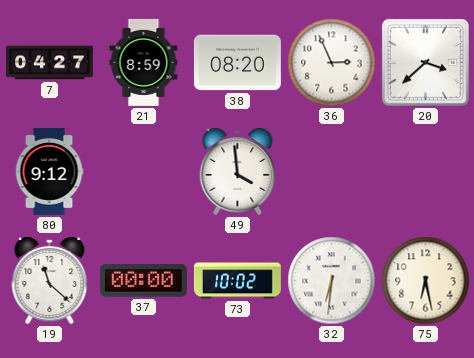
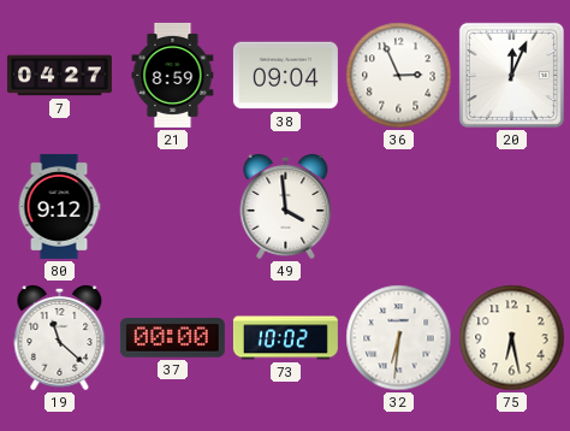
38: 08:20 -> 09:04 (285, 76)
20: 3:38 -> 12:04 (511, 75)
